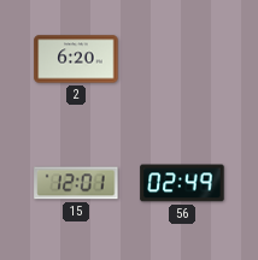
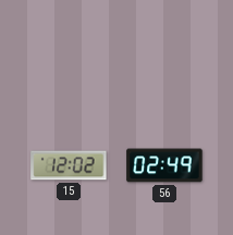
2: 6:20 -> none (76, 59)
15: 12:01 -> 12:02 (69, 165)
